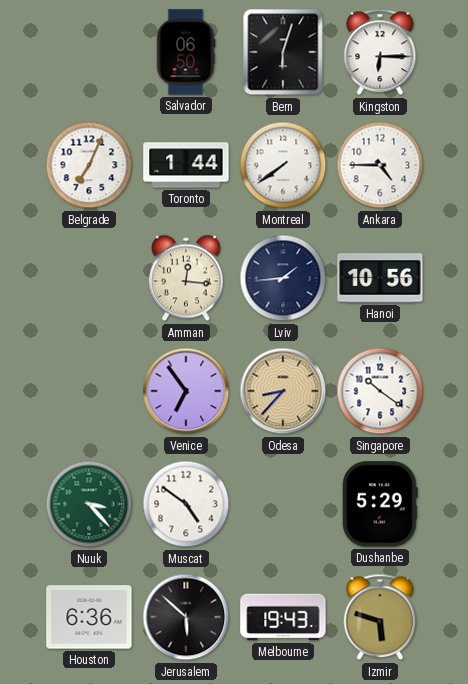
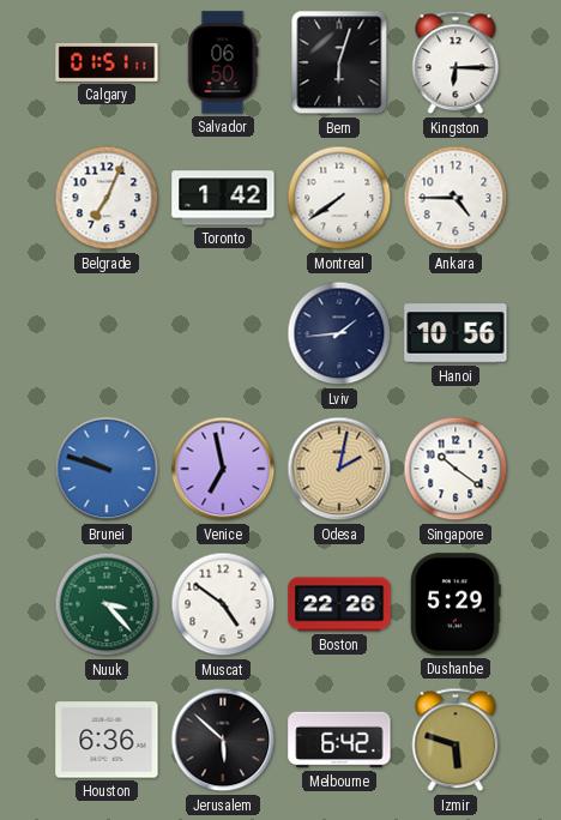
Calgary: none -> 01:51 (107, 62)
Toronto: 1:44 -> 1:42 (223, 198)
Amman: 12:16 -> none (186, 278)
Brunei: none -> 9:48 (107, 469)
Venice: 6:54 -> 6:58 (223, 469)
Odesa: 8:37 -> 2:02 (339, 469)
Boston: none -> 22:26 (339, 604)
Melbourne: 19:43 -> 6:42 (339, 740)
